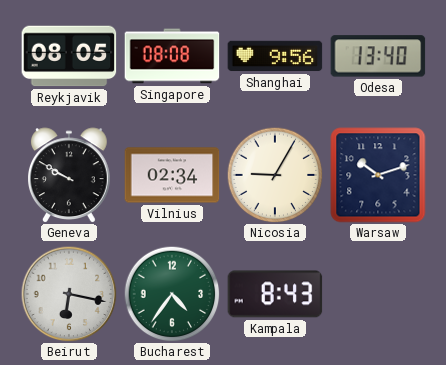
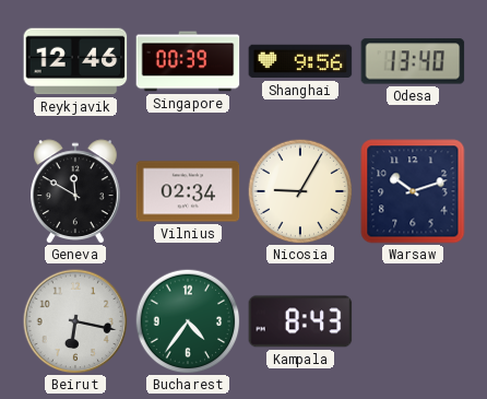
Reykjavik: 08:05 -> 12:46 (75, 61)
Singapore: 08:08 -> 00:39 (188, 61)
Geneva: 9:50 -> 11:50 (76, 191)
